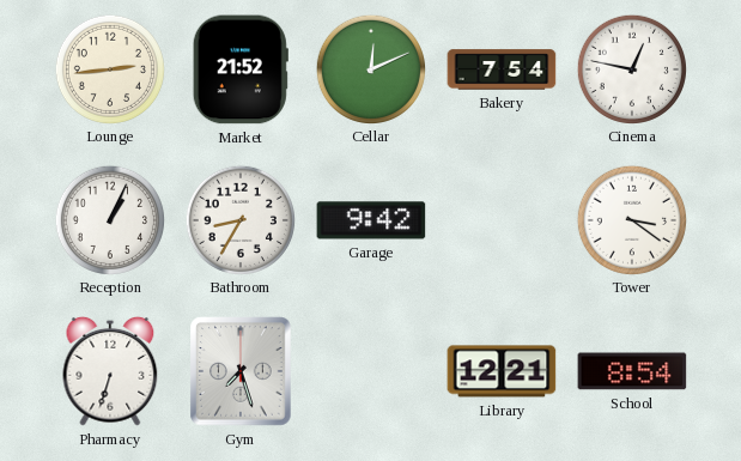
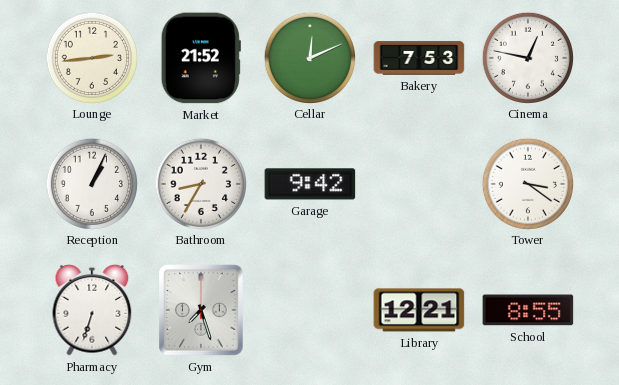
Bakery: 7:54 -> 7:53 (419, 58)
School: 8:54 -> 8:55 (528, 310)
